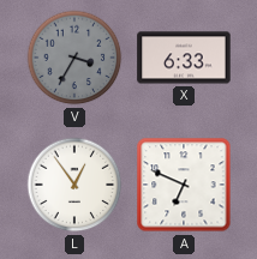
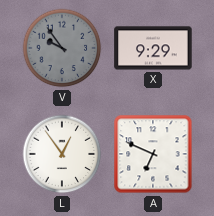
V: 3:35 -> 9:54 (62, 48)
X: 6:33 -> 9:29 (153, 48)
